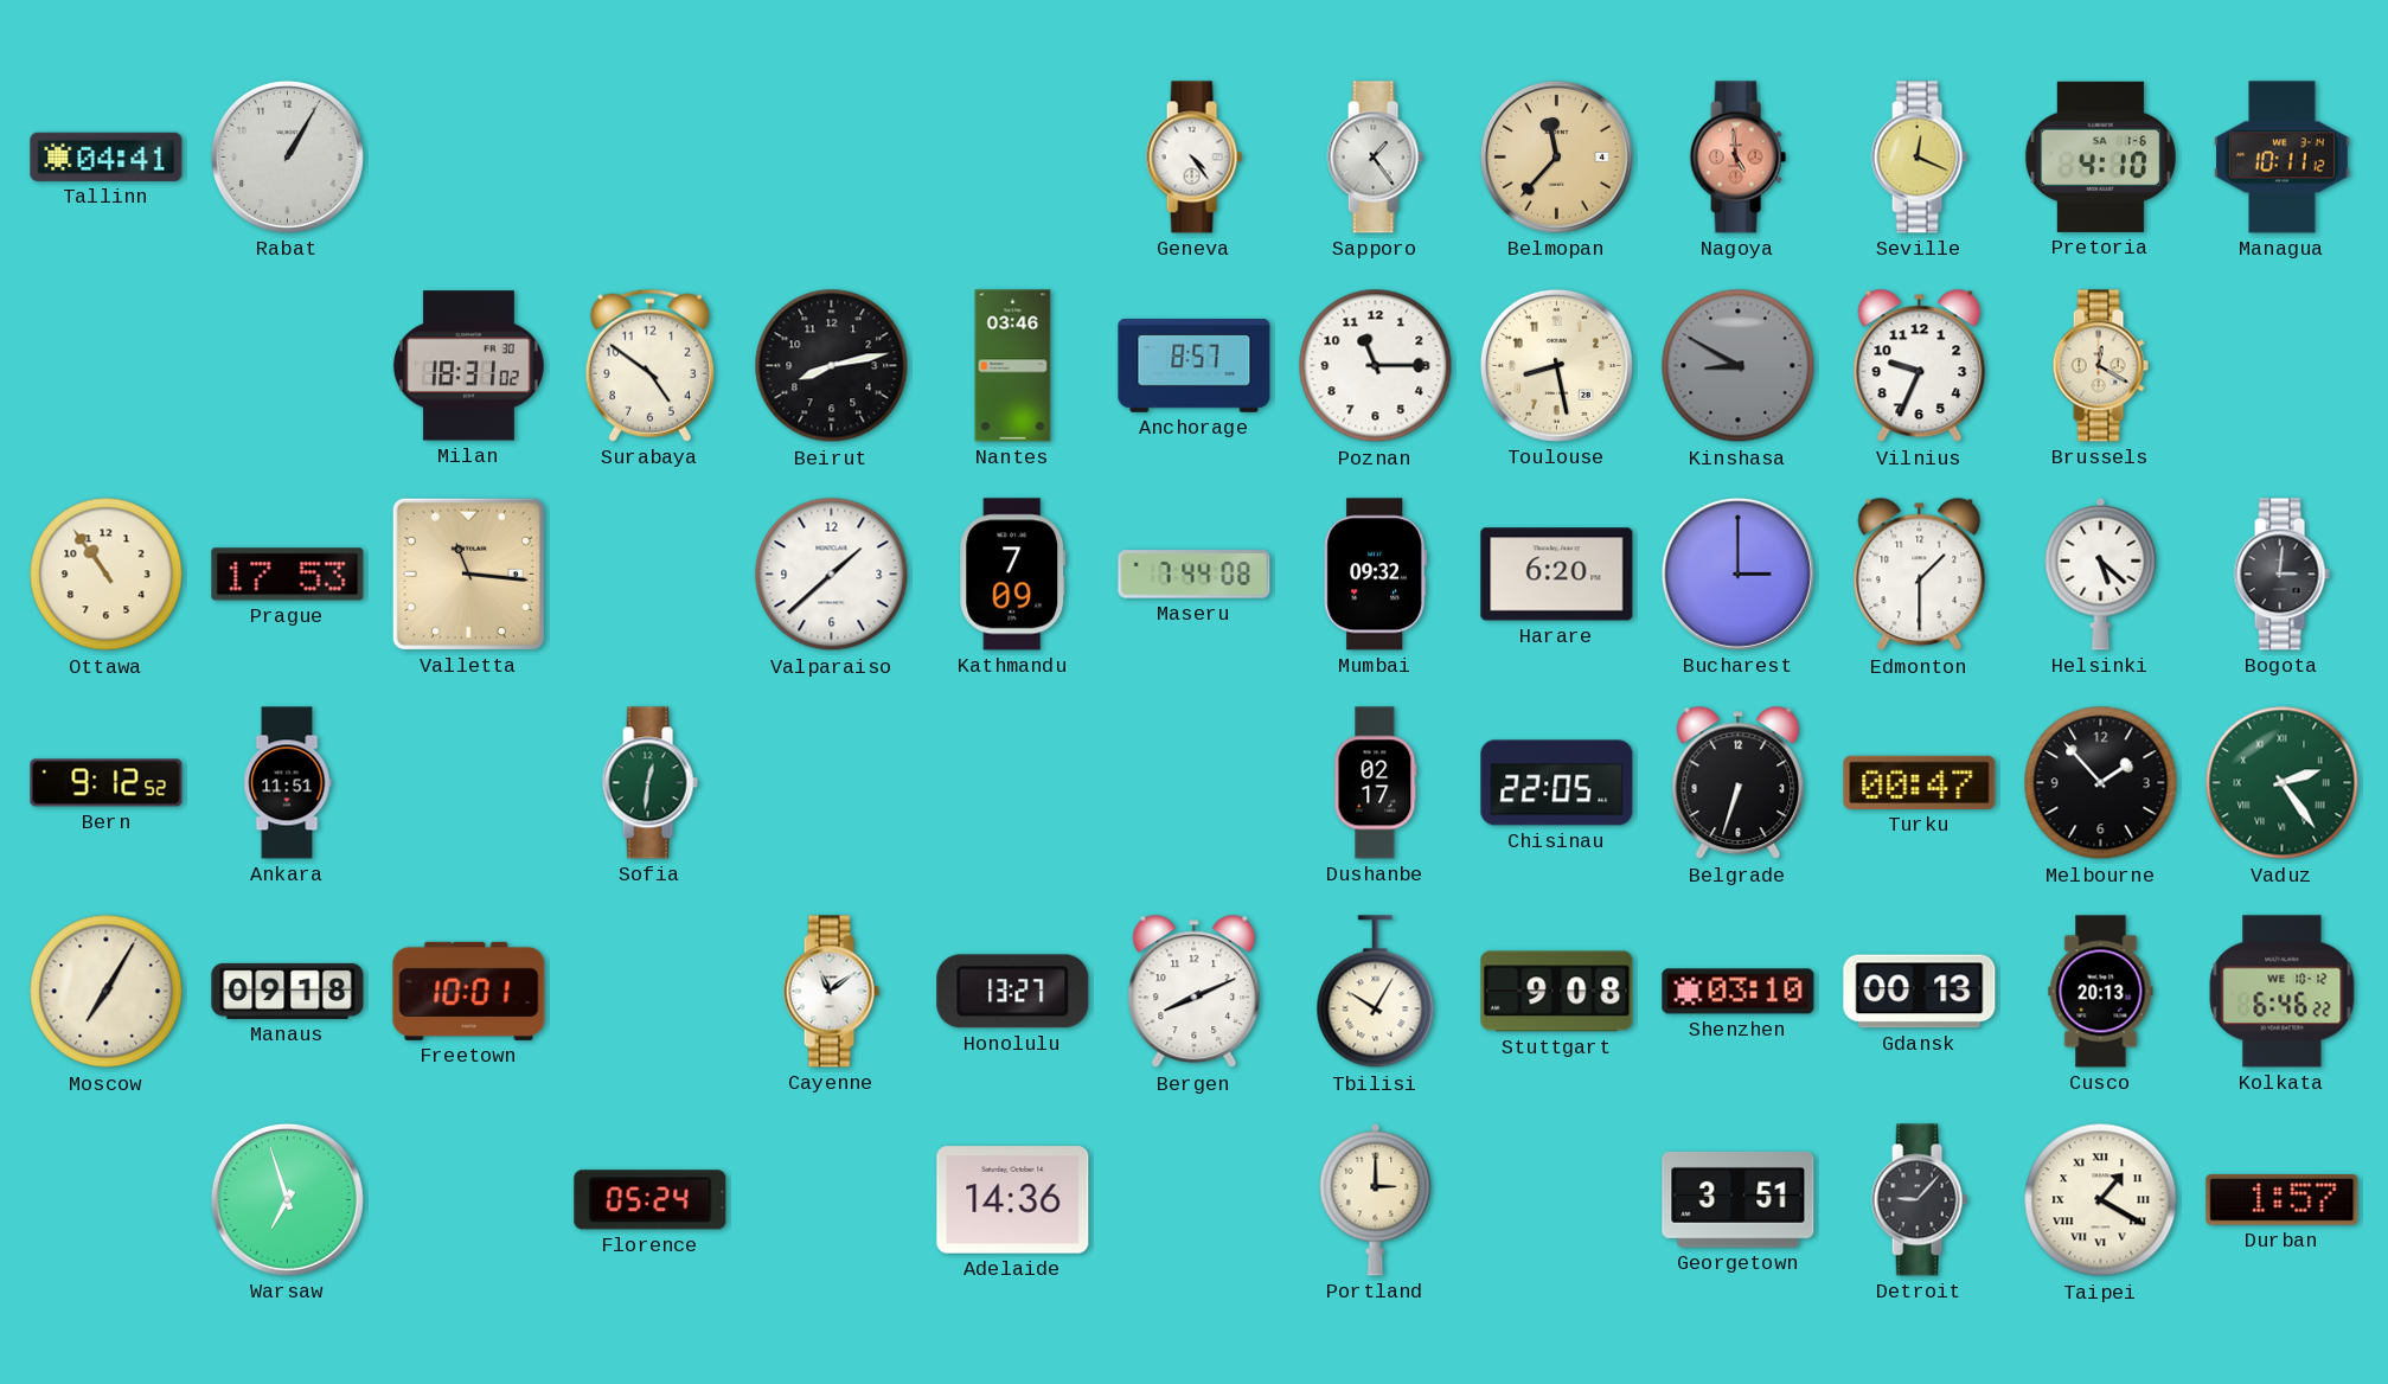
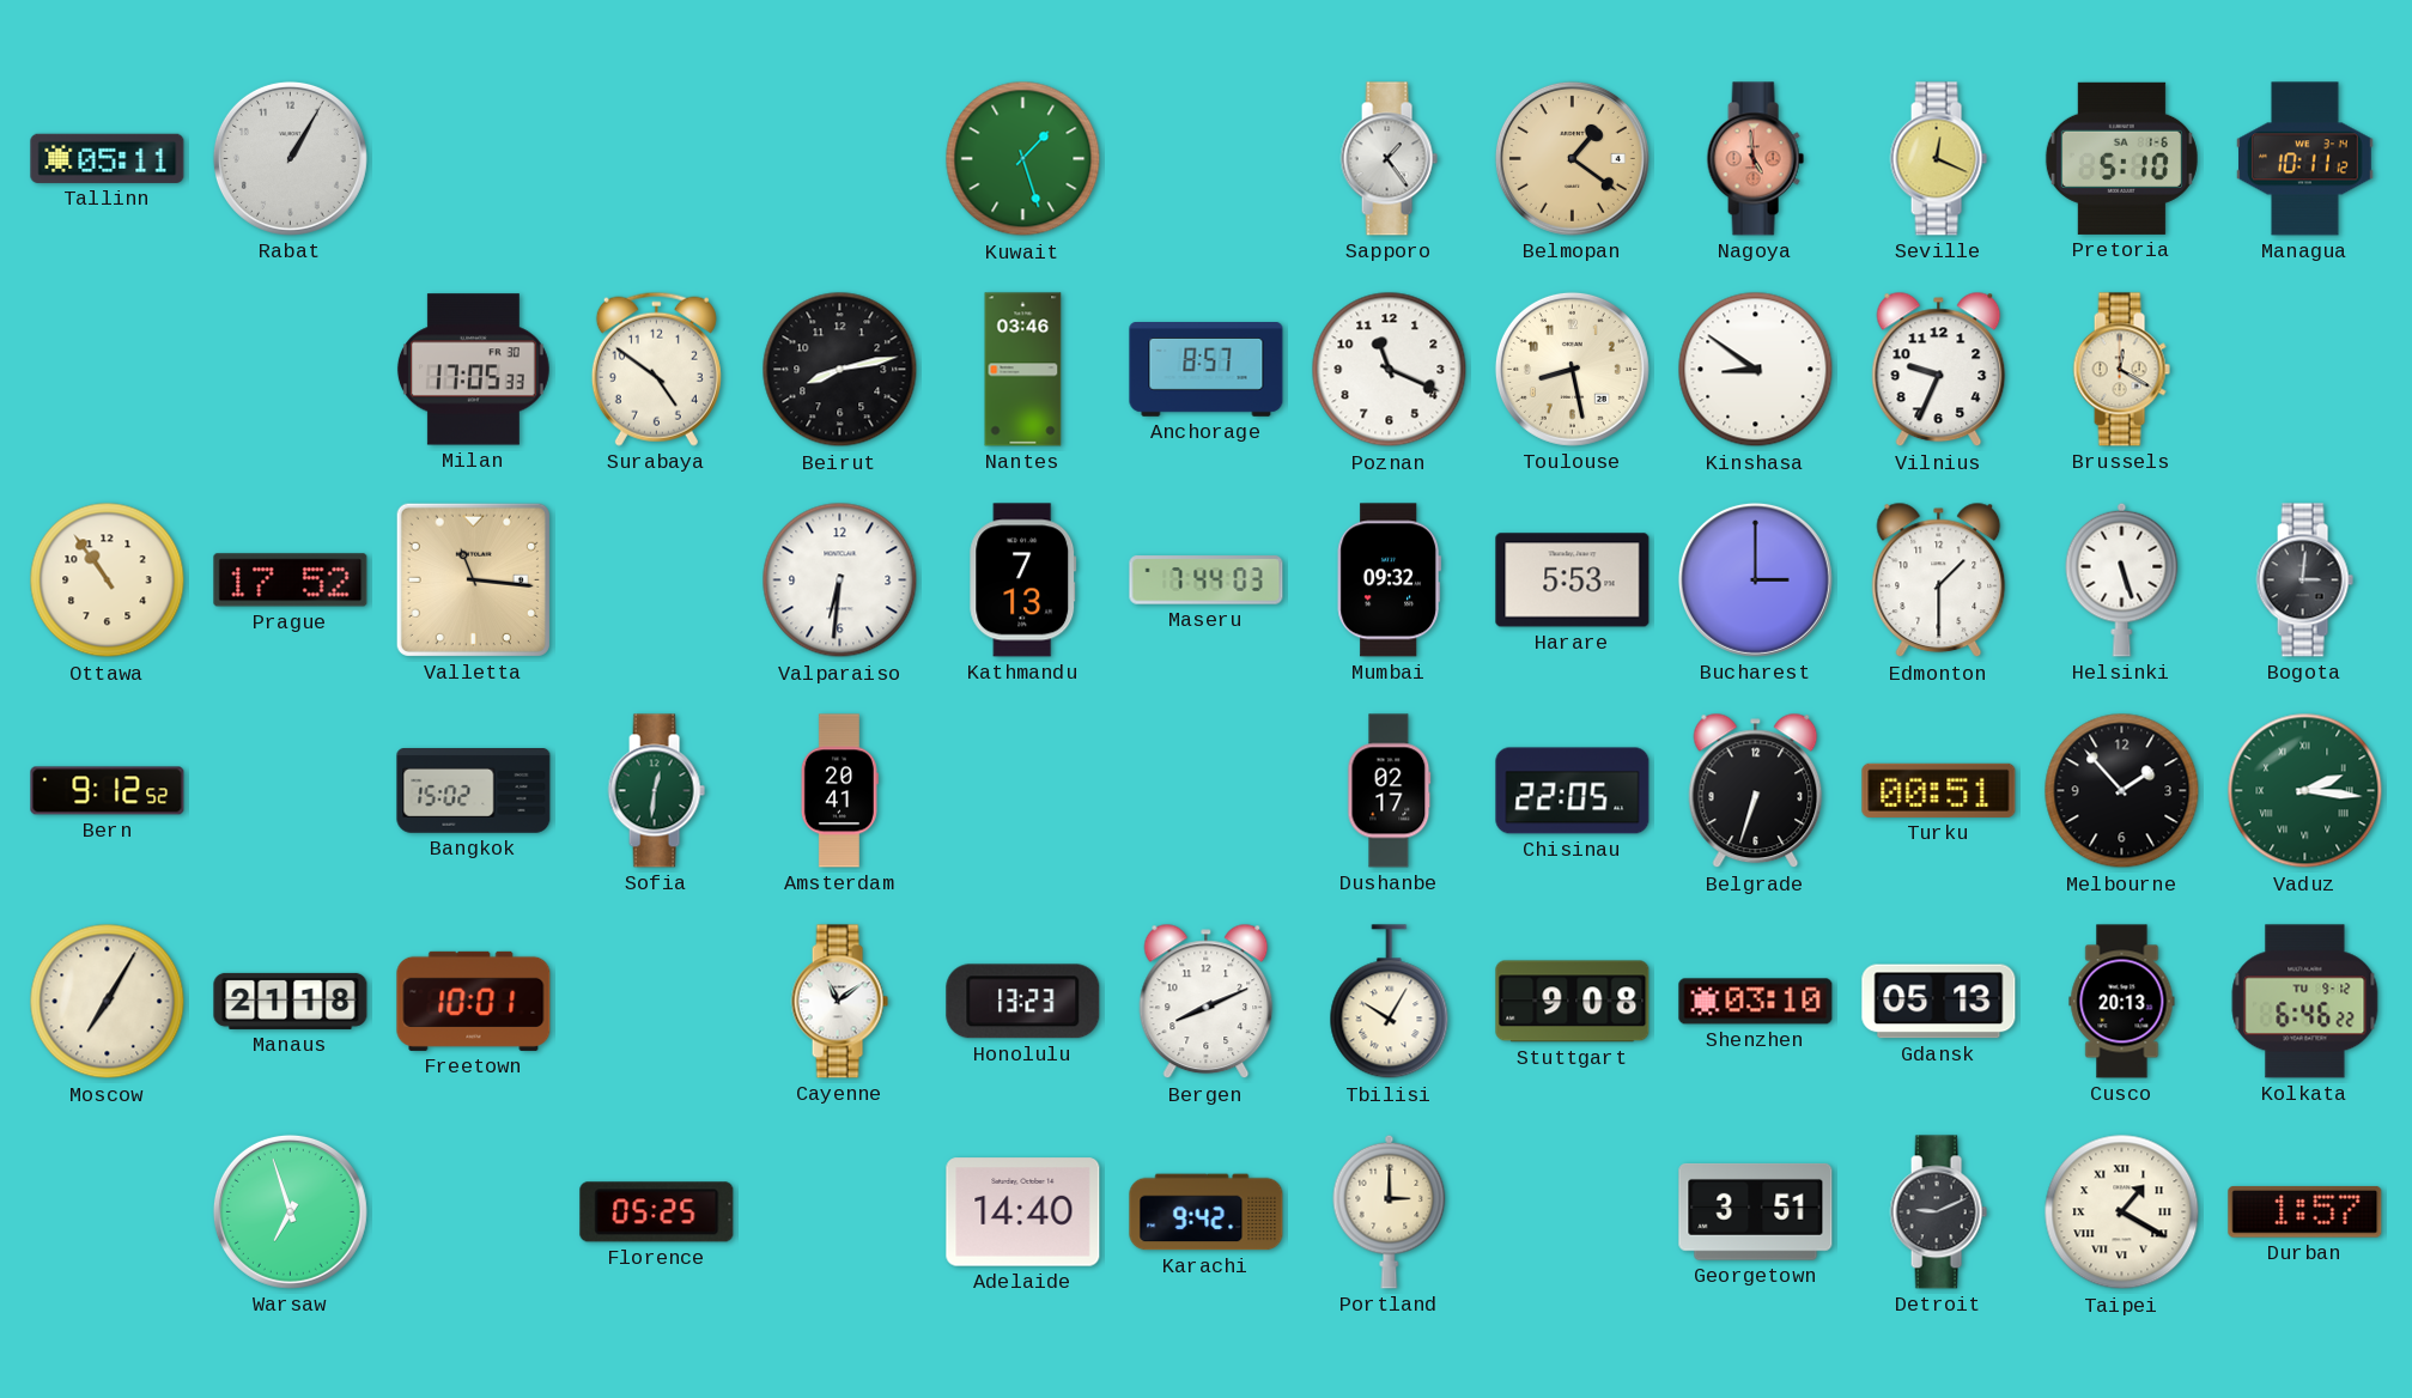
Tallinn: 04:41 -> 05:11 (108, 158)
Kuwait: none -> 1:27 (1023, 159)
Geneva: 4:24 -> none (1193, 158)
Belmopan: 11:37 -> 1:21 (1572, 158)
Pretoria: 4:10 -> 5:10 (2121, 158)
Milan: 18:31 -> 17:05 (473, 370)
Poznan: 11:15 -> 11:19 (1390, 370)
Kinshasa: 8:50 -> 8:51 (1756, 370)
Kinshasa dial: grey -> white (1756, 370)
Prague: 17:53 -> 17:52 (291, 581)
Valparaiso: 1:38 -> 6:31 (840, 581)
Kathmandu: 7:09 -> 7:13 (1023, 581)
Maseru: 7:44:08 -> 7:44:03 (1207, 581)
Harare: 6:20 -> 5:53 (1573, 581)
Helsinki: 5:22 -> 5:27 (2122, 579)
Ankara: 11:51 -> none (287, 783)
Bangkok: none -> 15:02 (474, 791)
Amsterdam: none -> 20:41 (839, 791)
Turku: 00:47 -> 00:51 (1939, 790)
Vaduz: 2:24 -> 2:16 (2305, 791)
Manaus: 09:18 -> 21:18 (291, 1001)
Honolulu: 13:27 -> 13:23 (1023, 1002)
Gdansk: 00:13 -> 05:13 (1939, 1002)
Kolkata date: WE 10-12 -> TU 9-12 (2305, 1002)
Florence: 05:24 -> 05:25 (657, 1212)
Adelaide: 14:36 -> 14:40 (1023, 1212)
Karachi: none -> 9:42 (1207, 1212)
Detroit: 9:07 -> 9:11 (1938, 1212)
